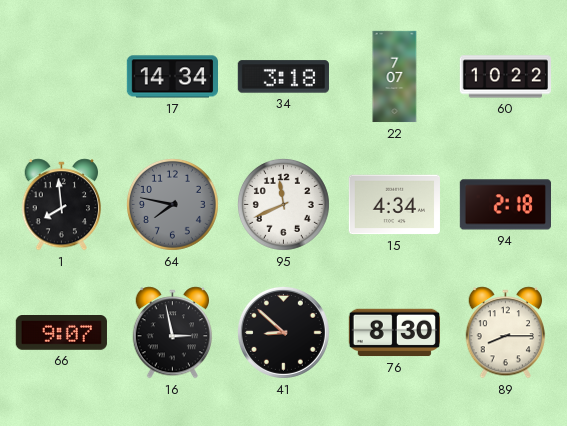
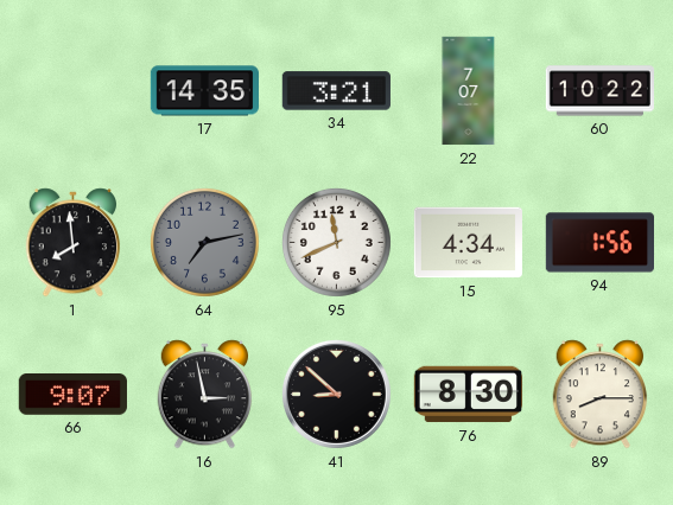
17: 14:34 -> 14:35 (204, 91)
34: 3:18 -> 3:21 (336, 91)
64: 7:47 -> 7:13 (204, 242)
94: 2:18 -> 1:56 (599, 243)
